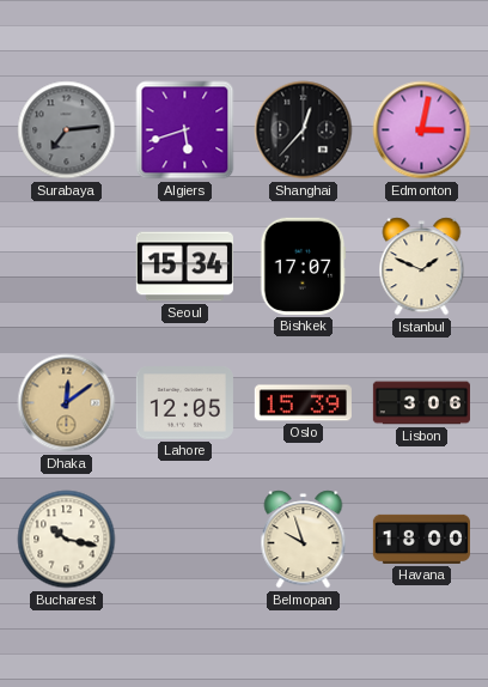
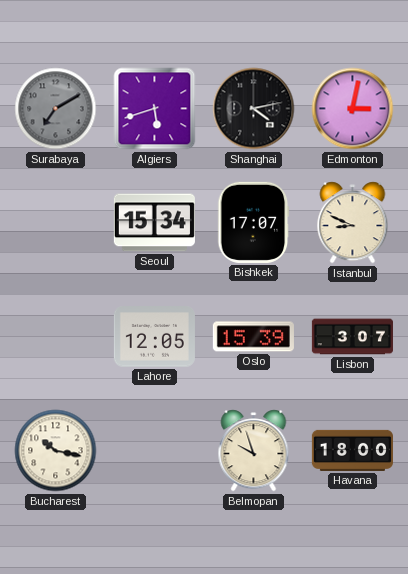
Surabaya: 7:14 -> 7:10 (56, 109)
Shanghai: 12:37 -> 4:13 (254, 109)
Istanbul: 1:49 -> 8:49 (353, 223)
Dhaka: 12:09 -> none (67, 403)
Lisbon: 3:06 -> 3:07 (352, 337)
